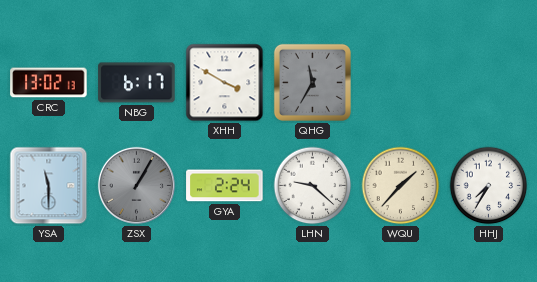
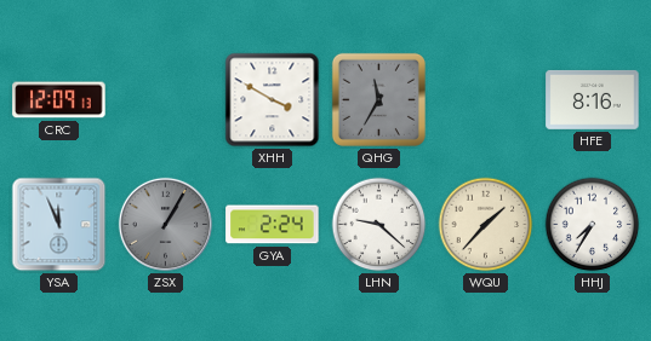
CRC: 13:02 -> 12:09 (59, 100)
NBG: 6:17 -> none (137, 83)
HFE: none -> 8:16 (593, 99)
YSA: 11:30 -> 11:56 (59, 225)
